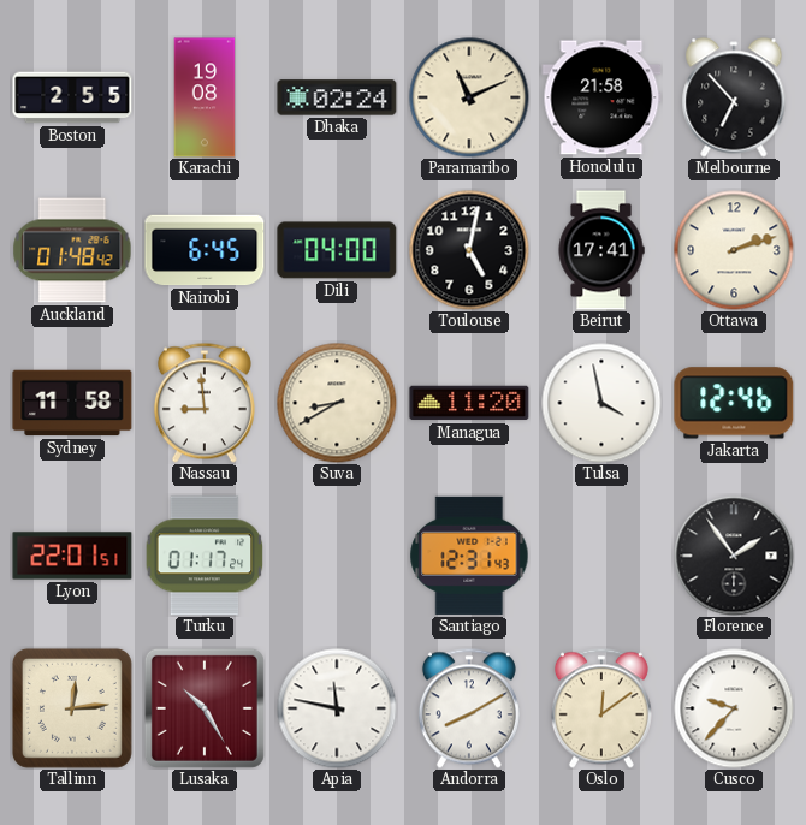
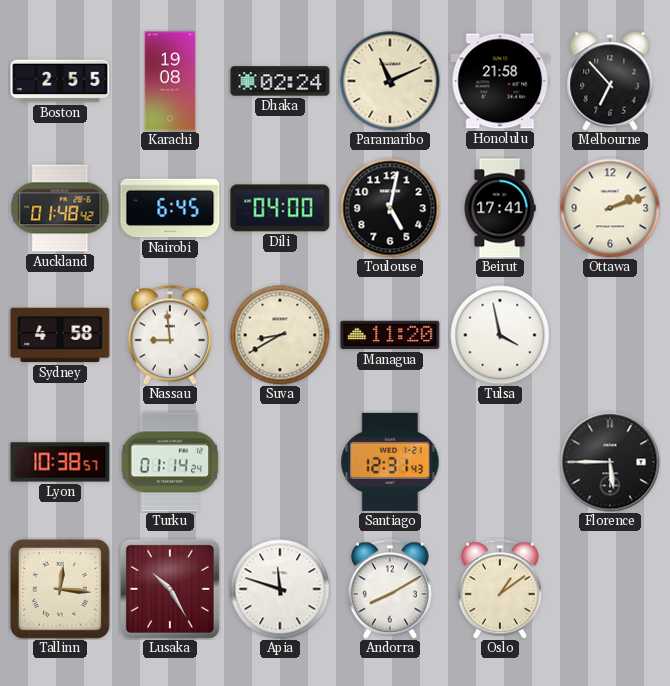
Sydney: 11:58 -> 4:58 (60, 335)
Jakarta: 12:46 -> none (734, 403)
Lyon: 22:01 -> 10:38 (60, 462)
Turku: 01:17 -> 01:14 (170, 462)
Florence: 1:54 -> 5:45 (610, 462)
Tallinn: 12:14 -> 12:16 (60, 589)
Apia: 11:47 -> 11:48 (280, 589)
Oslo: 12:09 -> 1:09 (500, 589)
Cusco: 9:37 -> none (734, 708)
